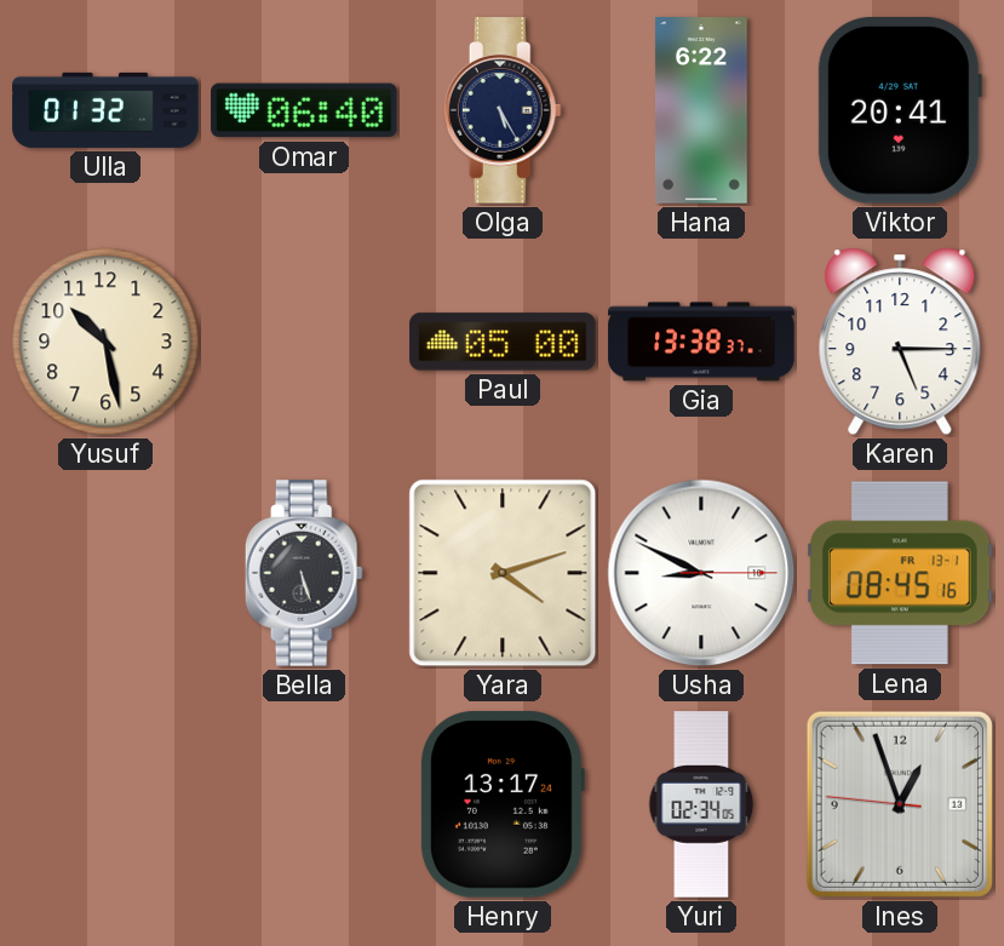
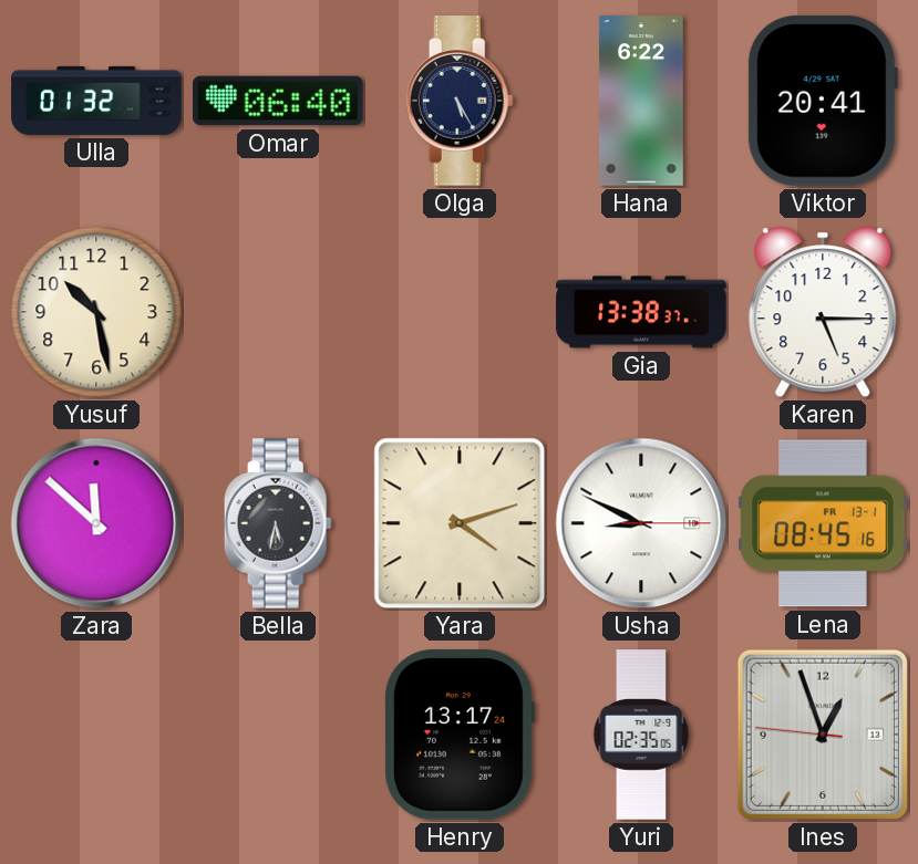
Paul: 05:00 -> none (503, 342)
Zara: none -> 11:52 (96, 523)
Bella: 5:27 -> 5:32 (278, 523)
Yuri: 02:34 -> 02:35 (641, 735)
